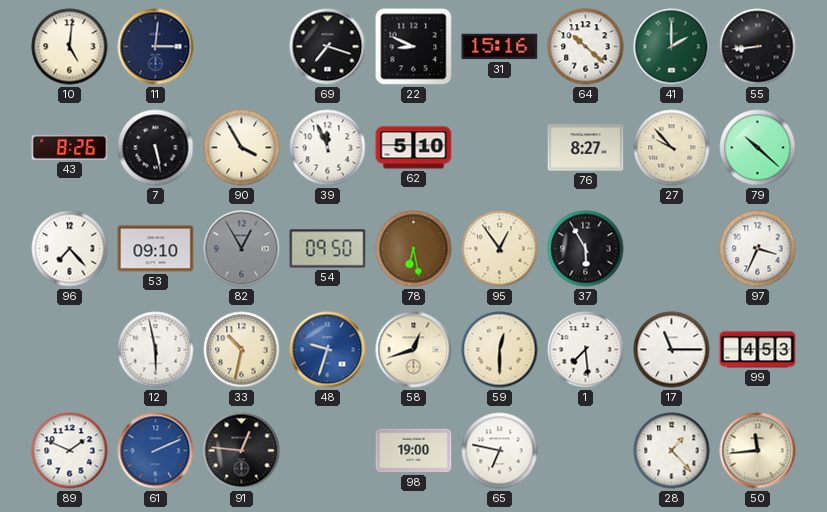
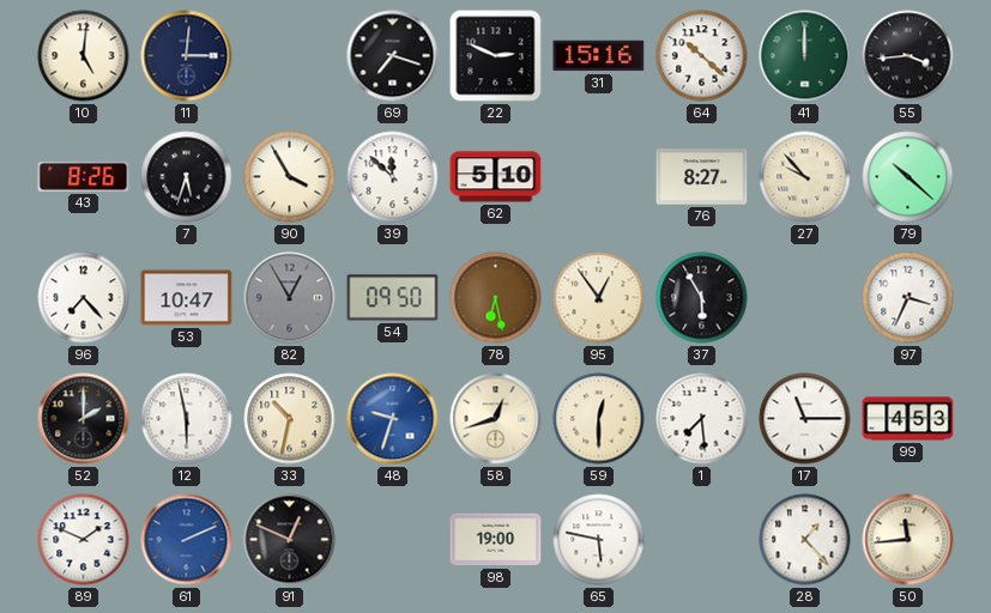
22: 8:49 -> 2:49 (496, 56)
41: 2:00 -> 12:00 (805, 56)
55: 8:44 -> 3:44 (908, 56)
7: 5:28 -> 5:33 (187, 177)
39: 11:56 -> 11:52 (393, 177)
53: 09:10 -> 10:47 (187, 298)
52: none -> 2:00 (84, 419)
91: 12:46 -> 12:49 (290, 540)
65: 6:47 -> 5:47 (599, 540)
